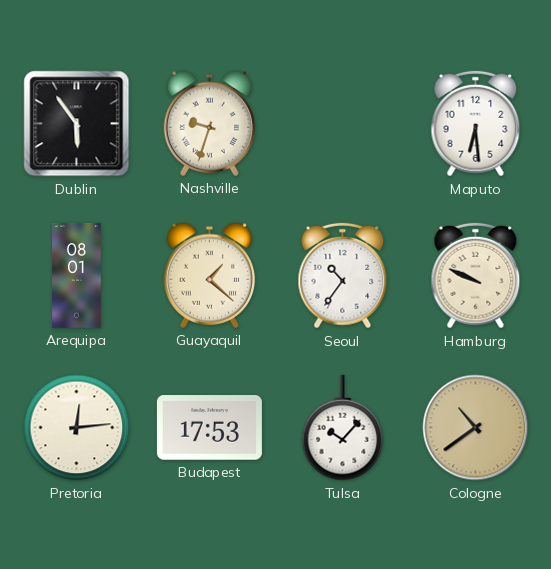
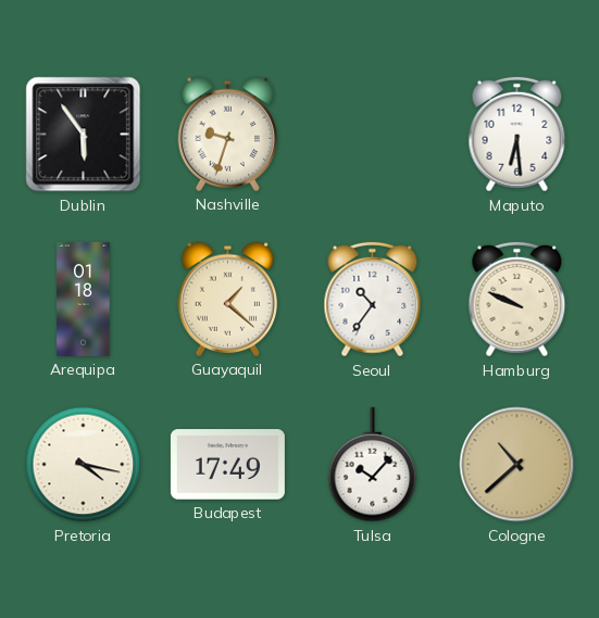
Arequipa: 08:01 -> 01:18 (84, 299)
Pretoria: 12:14 -> 4:17 (84, 465)
Budapest: 17:53 -> 17:49 (227, 465)
Cologne: 10:39 -> 10:38 (517, 465)
